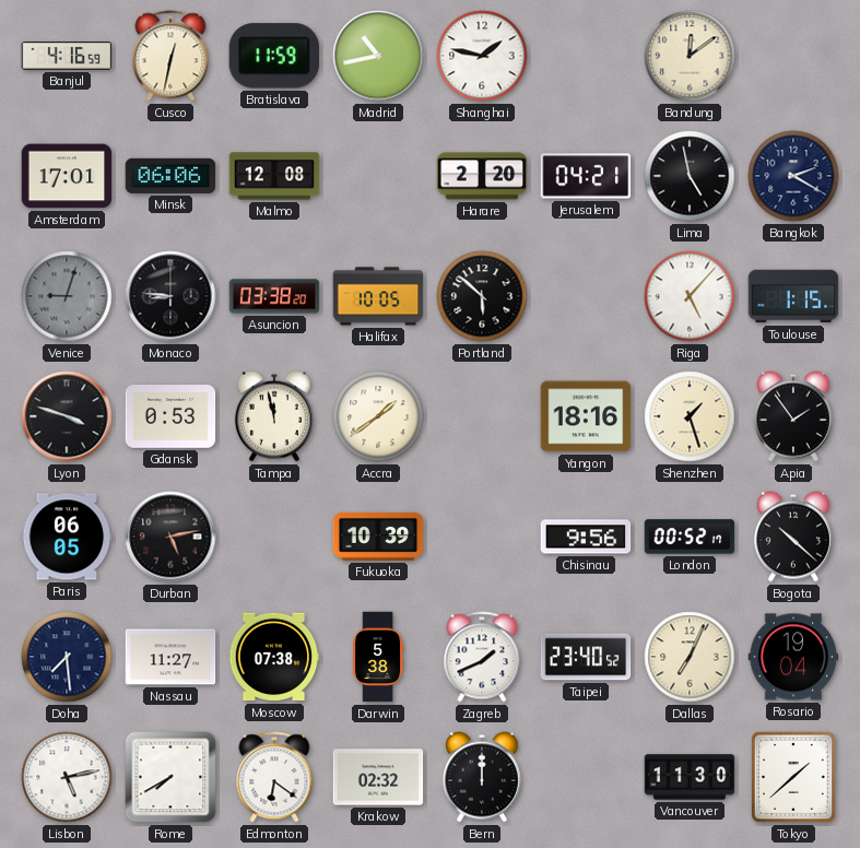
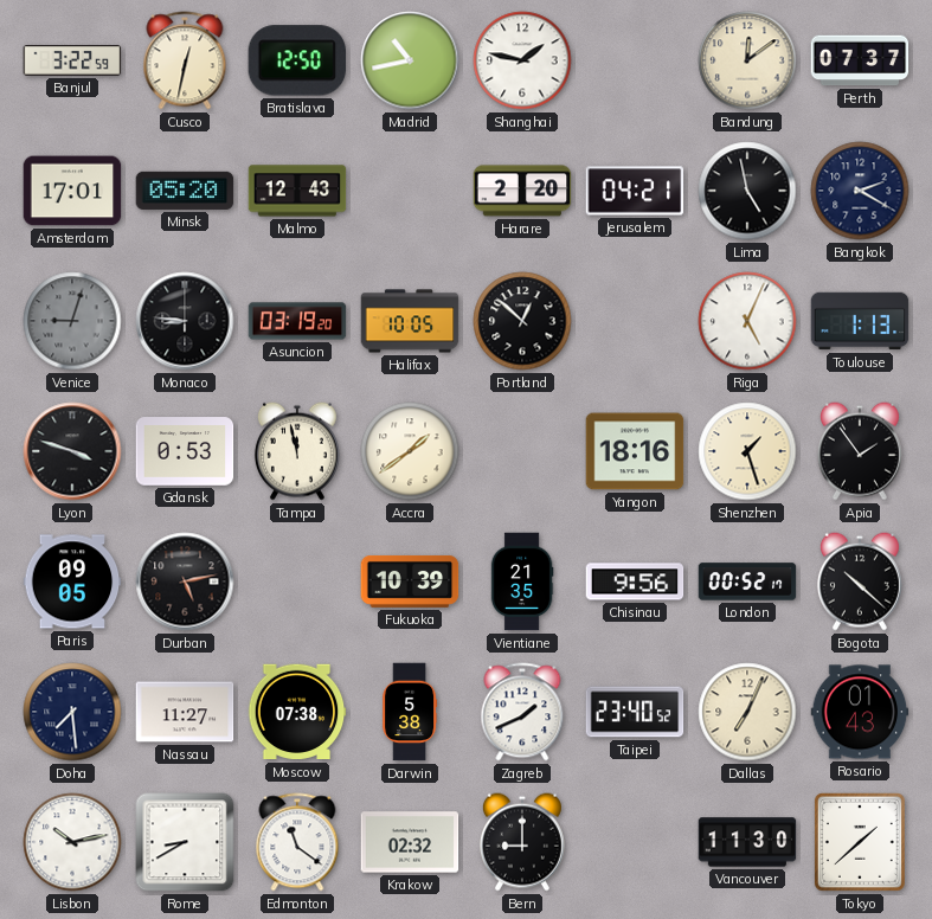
Banjul: 4:16 -> 3:22 (72, 60)
Bratislava: 11:59 -> 12:50 (296, 60)
Perth: none -> 07:37 (860, 60)
Minsk: 06:06 -> 05:20 (185, 191)
Malmo: 12:08 -> 12:43 (297, 191)
Asuncion: 03:38 -> 03:19 (297, 321)
Portland: 5:52 -> 12:52 (522, 321)
Riga: 5:07 -> 5:04 (747, 321)
Toulouse: 1:15 -> 1:13 (860, 321)
Paris: 06:05 -> 09:05 (72, 581)
Vientiane: none -> 21:35 (522, 581)
Rosario: 19:04 -> 01:43 (860, 712)
Lisbon: 5:13 -> 10:13 (72, 842)
Rome: 7:40 -> 8:40 (185, 842)
Edmonton: 6:21 -> 11:21 (297, 842)
Bern: 12:00 -> 9:00 (522, 842)
